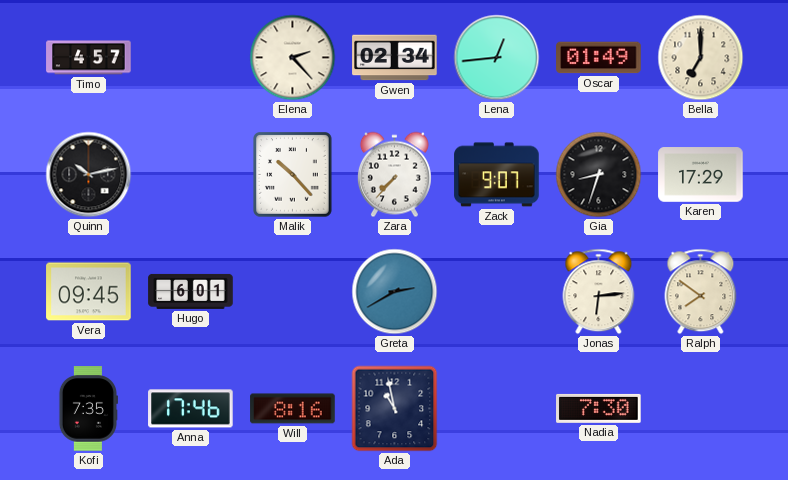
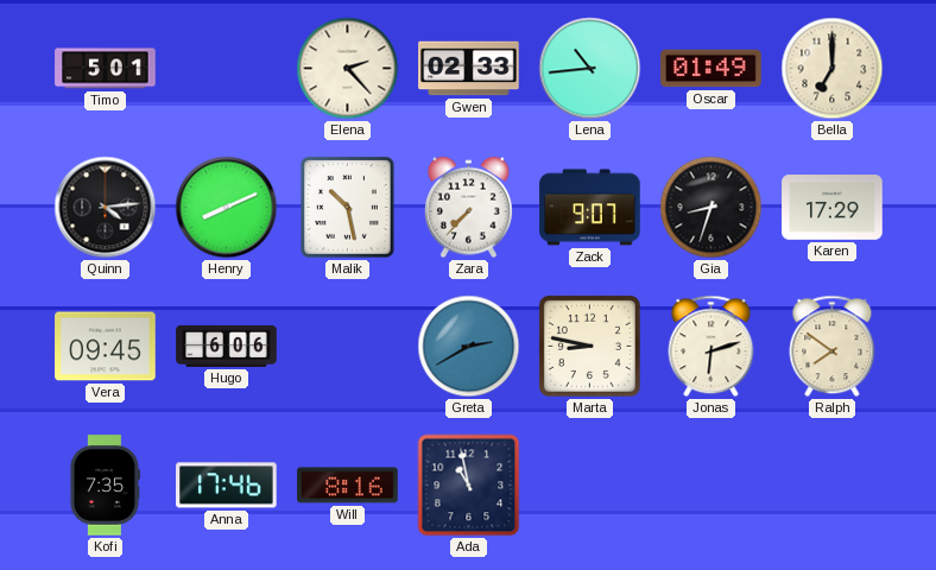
Timo: 4:57 -> 5:01 (106, 69)
Gwen: 02:34 -> 02:33 (469, 69)
Lena: 12:44 -> 10:44 (590, 69)
Quinn: 10:13 -> 4:14 (106, 208)
Henry: none -> 8:11 (227, 208)
Malik: 10:23 -> 10:28 (348, 208)
Hugo: 6:01 -> 6:06 (227, 346)
Marta: none -> 8:47 (589, 346)
Jonas: 6:14 -> 6:12 (712, 347)
Nadia: 7:30 -> none (599, 408)
